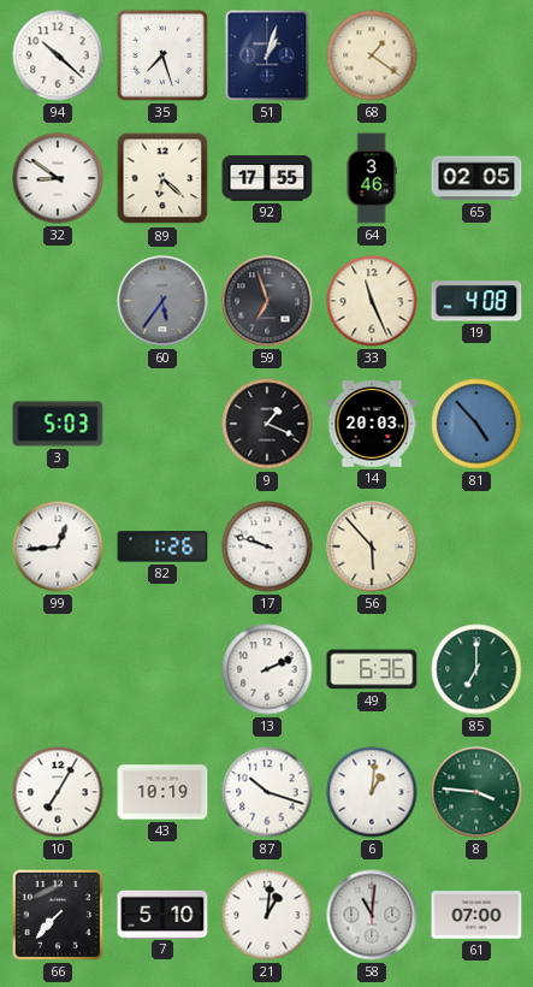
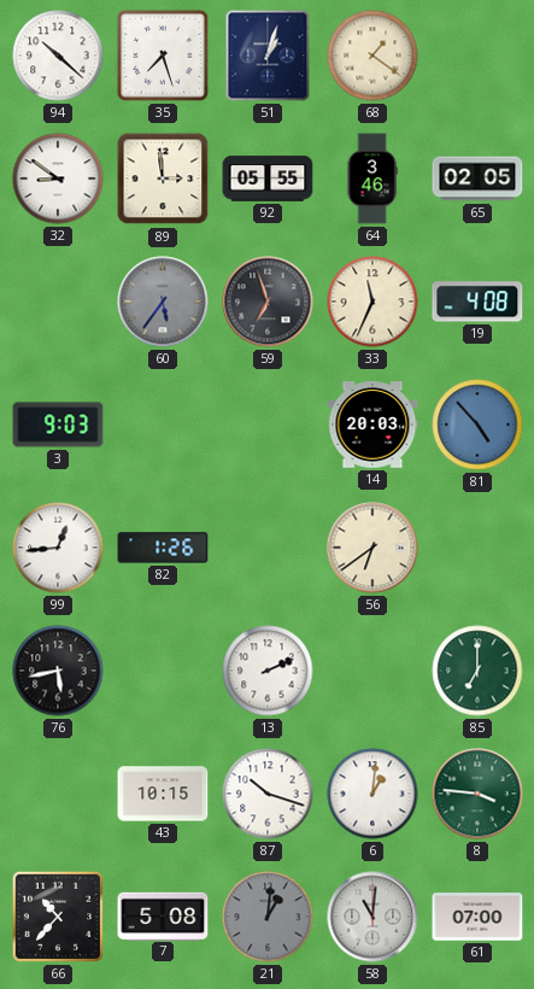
89: 6:22 -> 2:59 (163, 179)
92: 17:55 -> 05:55 (268, 179)
33: 11:26 -> 11:34 (372, 302)
3: 5:03 -> 9:03 (58, 425)
9: 1:19 -> none (267, 424)
17: 9:48 -> none (267, 546)
56: 5:53 -> 6:39 (372, 548)
76: none -> 5:43 (58, 671)
49: 6:36 -> none (372, 669)
10: 7:05 -> none (58, 792)
43: 10:19 -> 10:15 (163, 794)
66: 7:37 -> 10:37 (58, 917)
7: 5:10 -> 5:08 (163, 915)
21 dial: white -> grey (268, 917)
